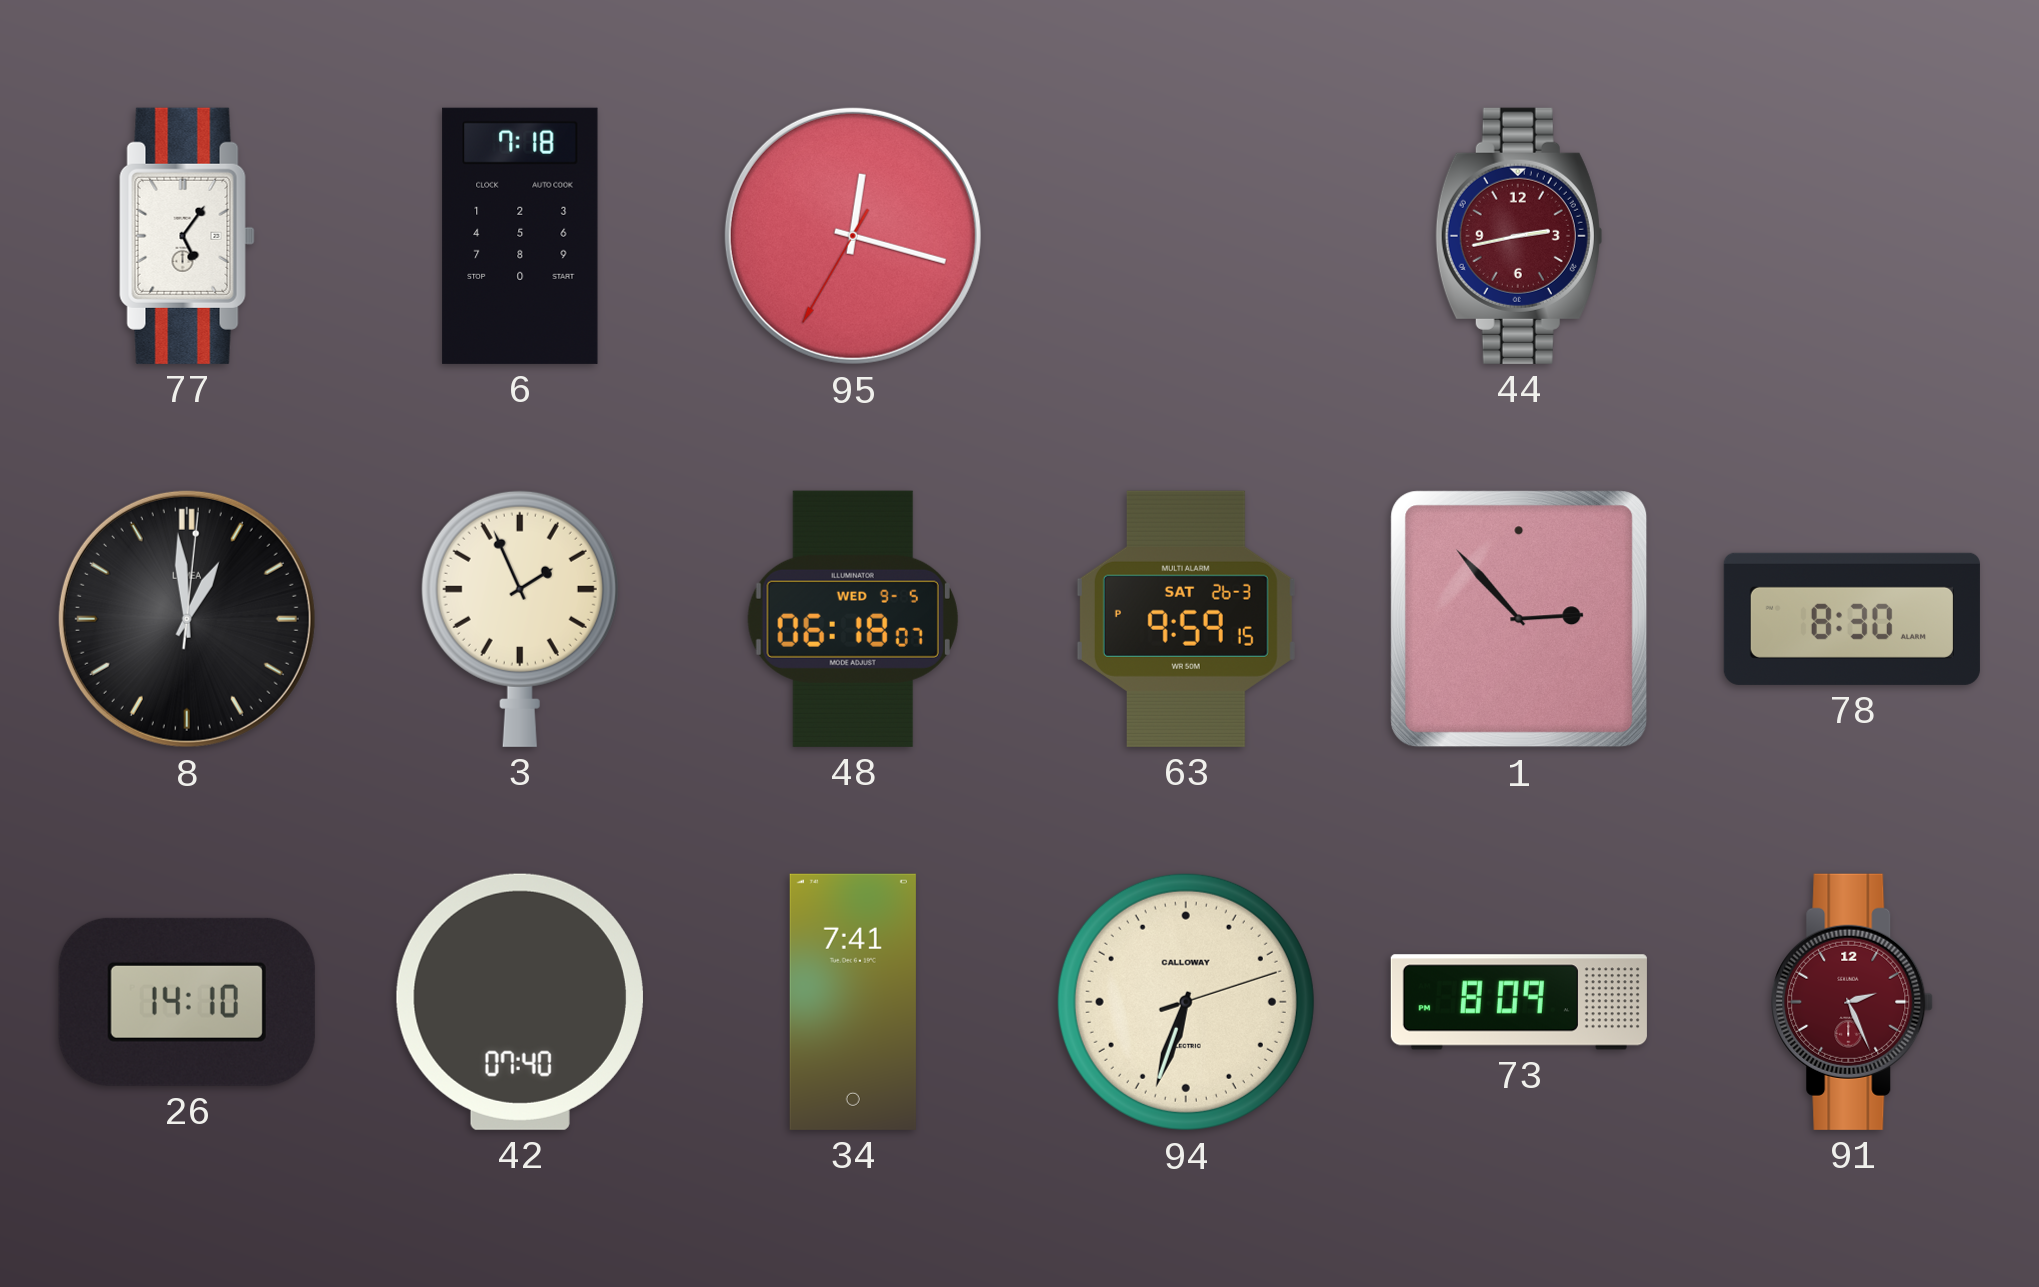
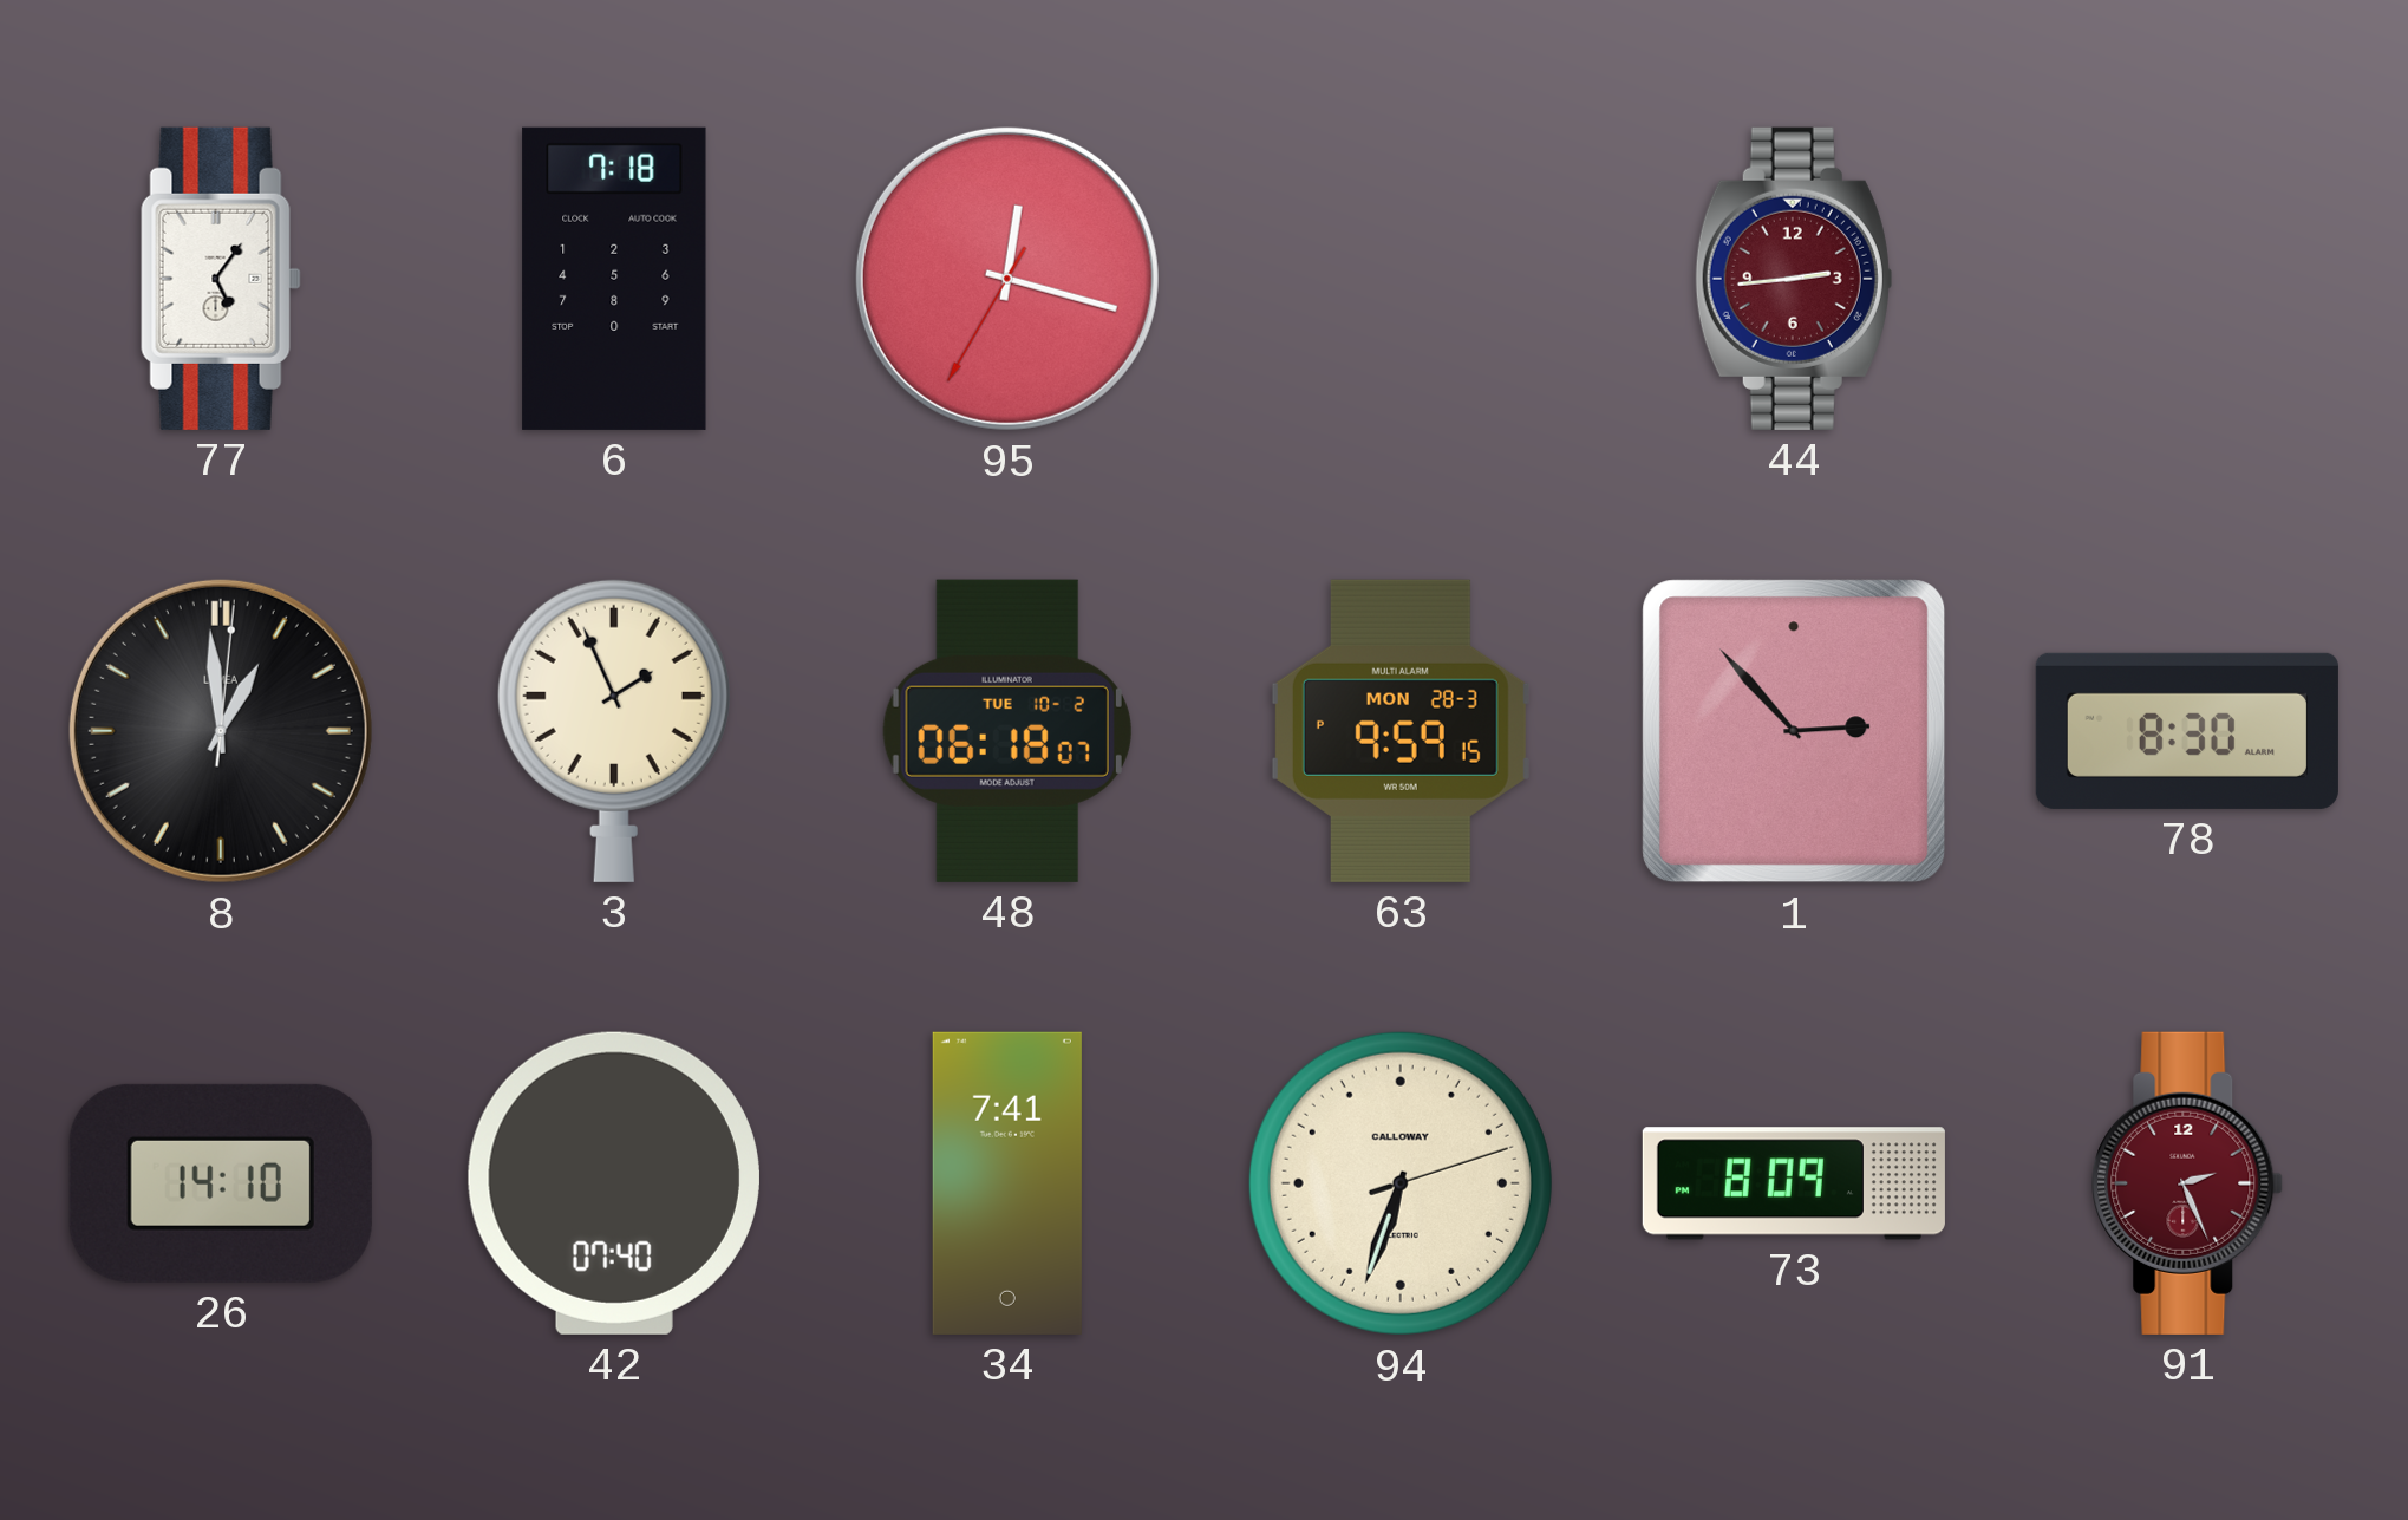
44: 2:43 -> 2:44 (1794, 279)
48 date: WED 9-5 -> TUE 10-2 (1007, 731)
63 date: SAT 26-3 -> MON 28-3 (1401, 731)
